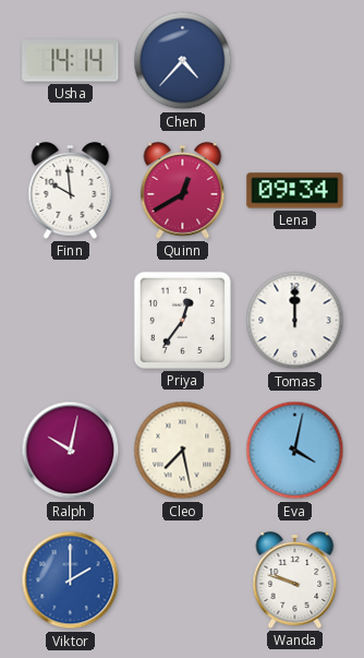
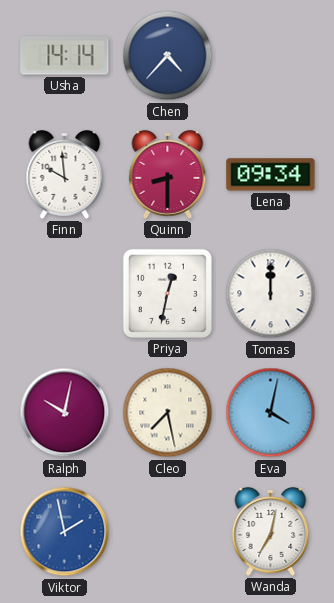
Quinn: 12:40 -> 8:30 (168, 174)
Priya: 12:36 -> 12:32 (167, 293)
Viktor: 2:00 -> 1:58 (65, 532)
Wanda: 9:48 -> 7:02 (271, 531)
